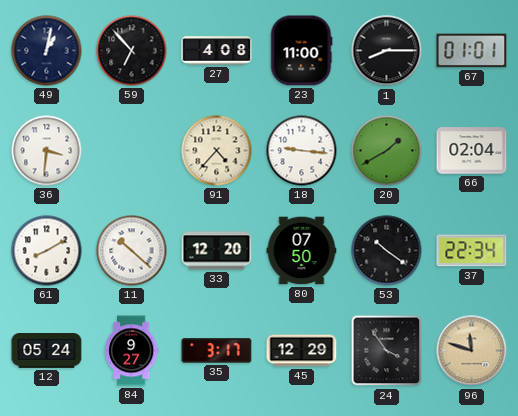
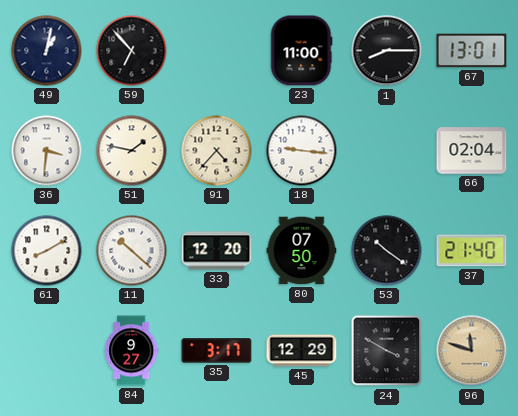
27: 4:08 -> none (217, 51)
67: 01:01 -> 13:01 (472, 51)
51: none -> 1:47 (132, 151)
20: 1:40 -> none (387, 151)
37: 22:34 -> 21:40 (472, 251)
12: 05:24 -> none (47, 351)
24: 3:54 -> 3:50 (387, 351)
